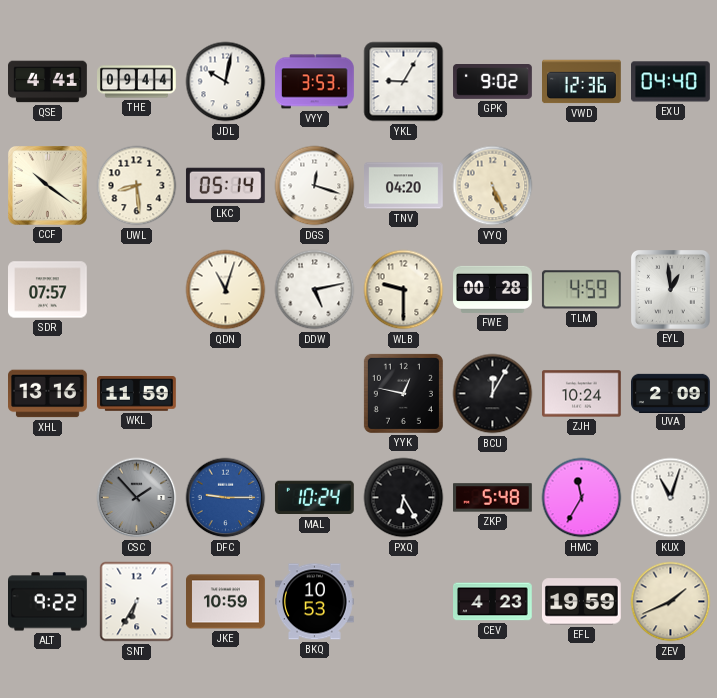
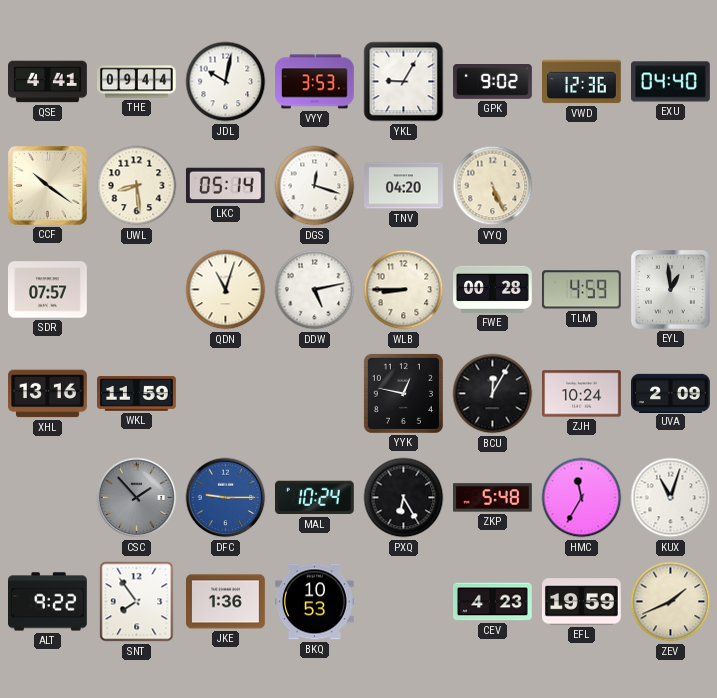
WLB: 9:30 -> 8:45 (404, 290)
SNT: 6:35 -> 7:54 (137, 602)
JKE: 10:59 -> 1:36 (226, 602)
